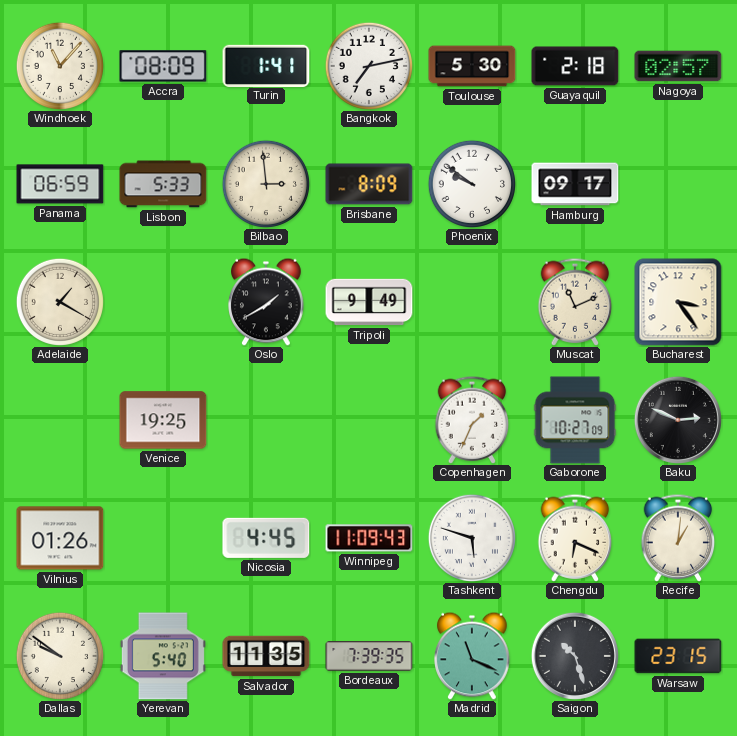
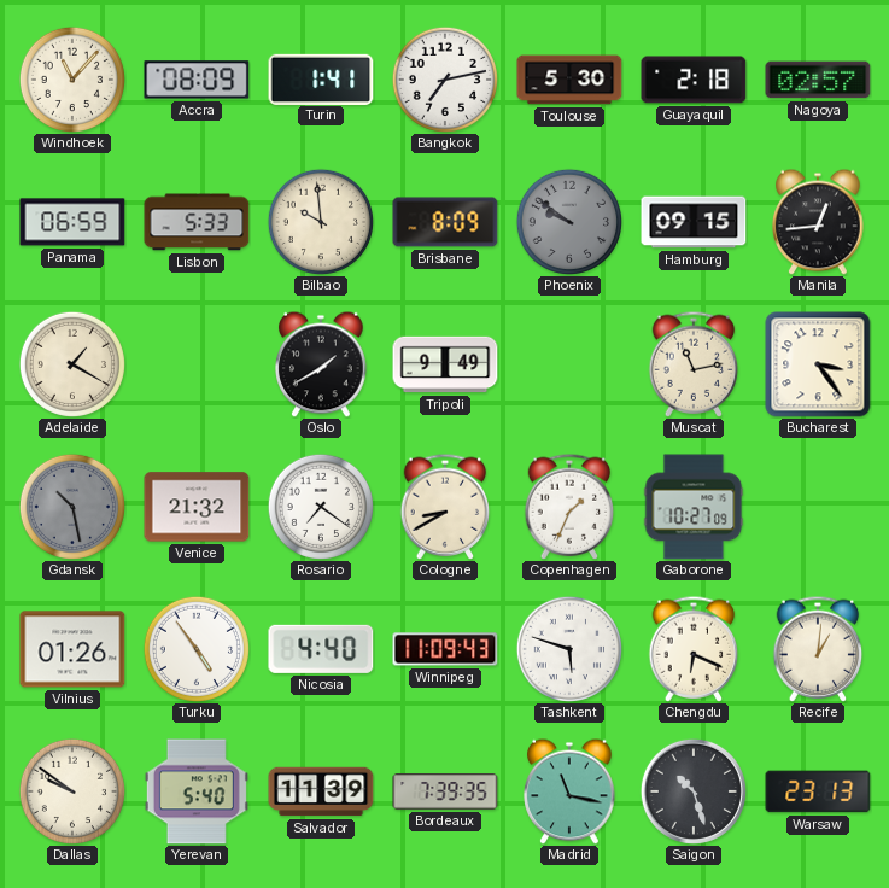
Bilbao: 2:59 -> 9:59 (320, 221)
Phoenix dial: white -> grey (568, 221)
Hamburg: 09:17 -> 09:15 (694, 222)
Manila: none -> 12:44 (818, 222)
Muscat: 11:11 -> 11:13 (694, 364)
Gdansk: none -> 10:28 (71, 506)
Venice: 19:25 -> 21:32 (197, 507)
Rosario: none -> 7:21 (320, 506)
Cologne: none -> 8:40 (445, 507)
Baku: 2:49 -> none (678, 420)
Turku: none -> 4:54 (195, 648)
Nicosia: 4:45 -> 4:40 (321, 649)
Salvador: 11:35 -> 11:39 (321, 791)
Madrid: 11:19 -> 11:17 (569, 791)
Warsaw: 23:15 -> 23:13 (818, 791)
